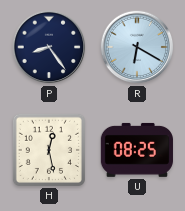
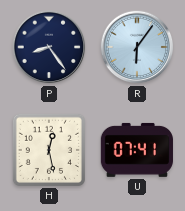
R: 6:20 -> 6:06 (137, 47)
U: 08:25 -> 07:41 (137, 150)
